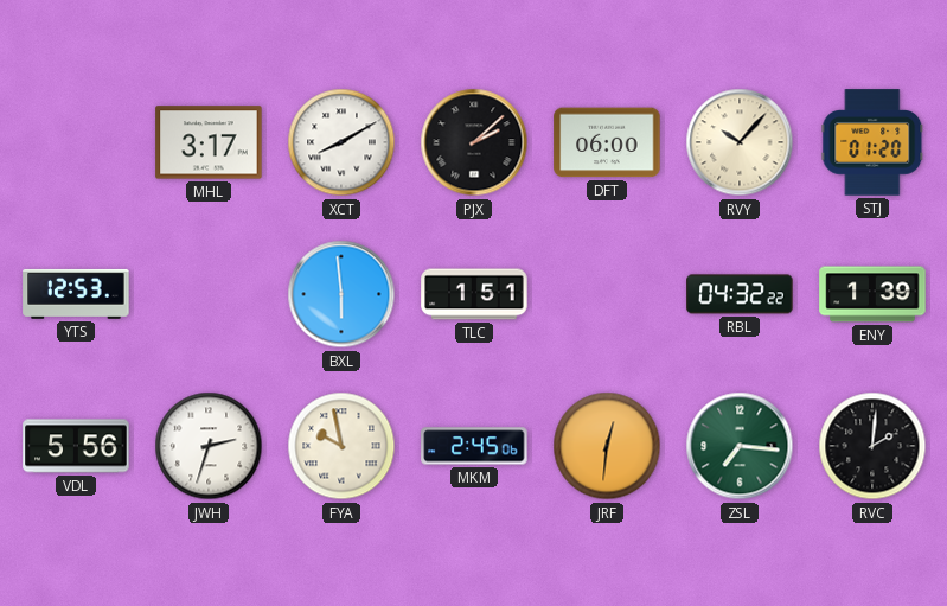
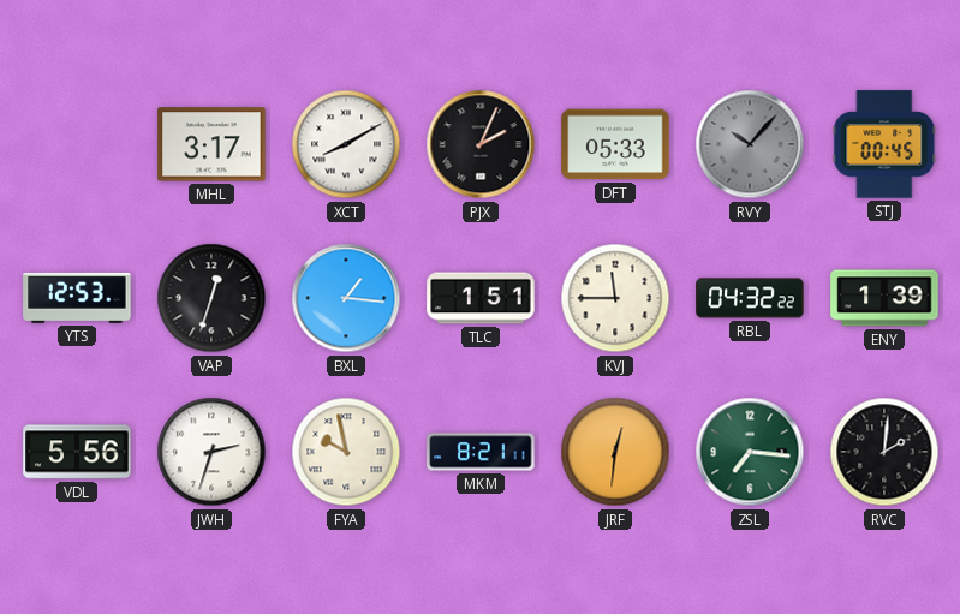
PJX: 2:08 -> 2:04 (481, 144)
DFT: 06:00 -> 05:33 (615, 144)
RVY dial: cream -> grey (750, 144)
STJ: 01:20 -> 00:45 (884, 144)
VAP: none -> 12:33 (211, 298)
BXL: 5:59 -> 1:16 (346, 298)
KVJ: none -> 11:45 (615, 298)
MKM: 2:45 -> 8:21 (481, 452)
